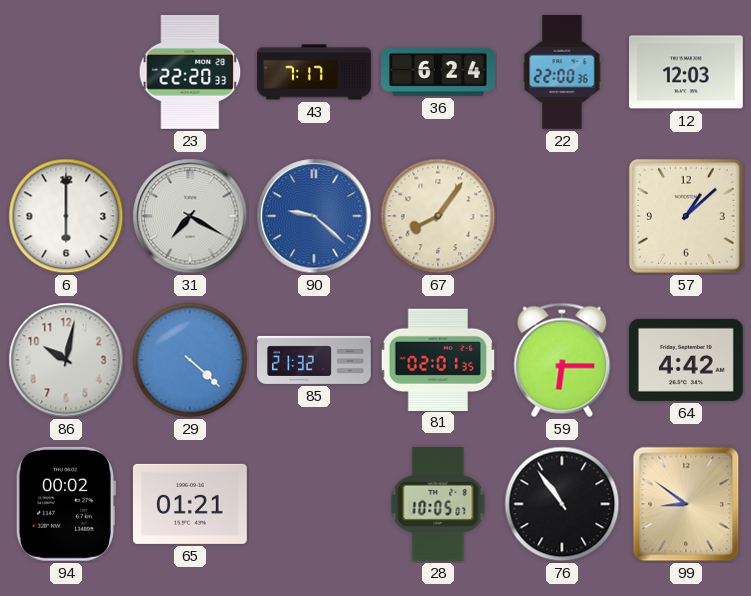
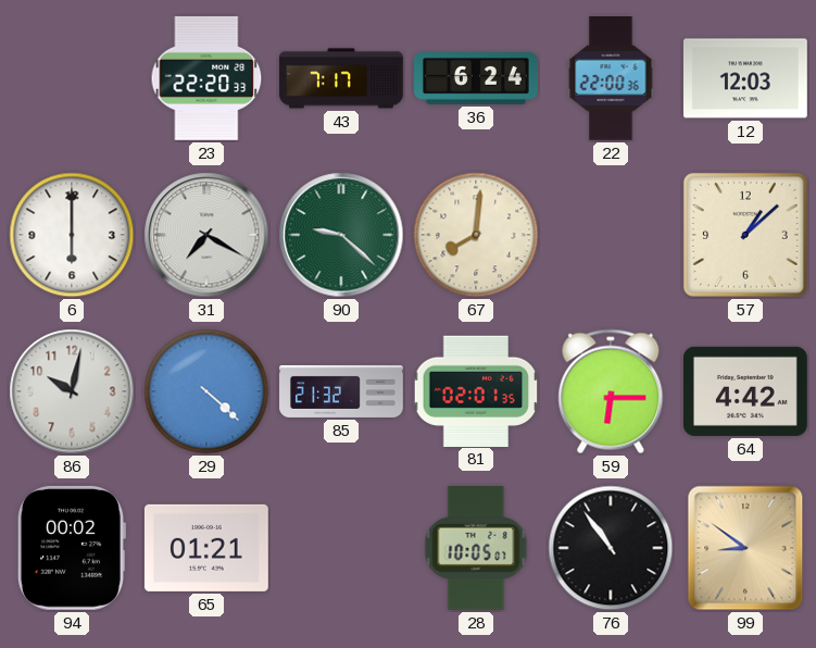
90 dial: blue -> green (341, 235)
67: 8:06 -> 8:01 (476, 235)
